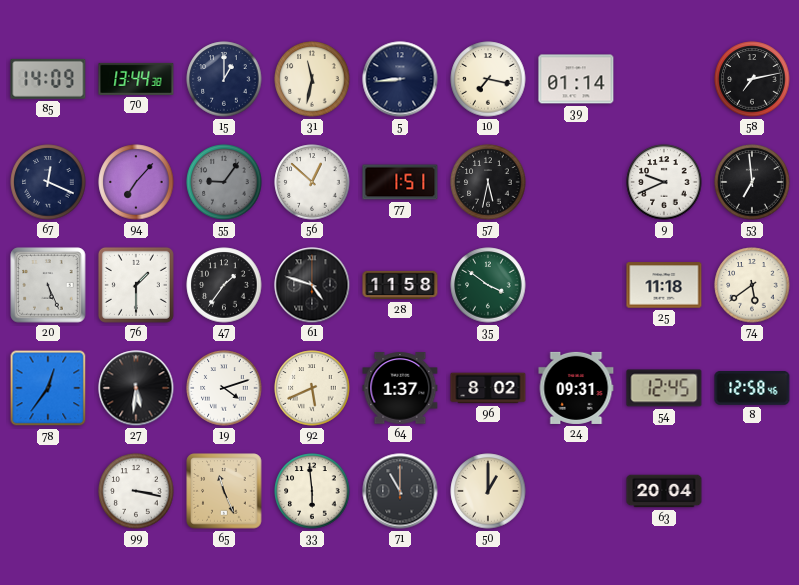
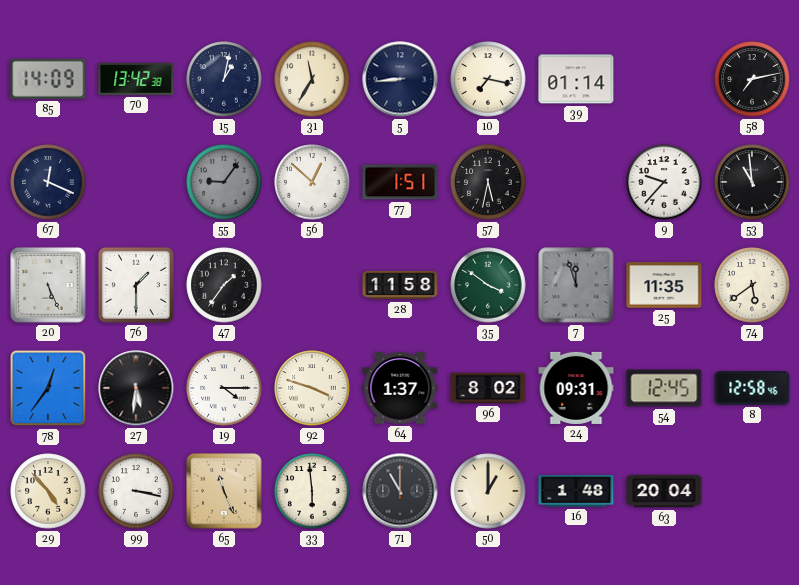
70: 13:44 -> 13:42 (136, 79)
15: 1:00 -> 1:02 (224, 79)
31: 11:32 -> 11:35 (312, 79)
94: 7:07 -> none (136, 182)
9: 9:41 -> 9:37 (664, 182)
53: 6:59 -> 10:59 (752, 182)
61: 4:48 -> none (312, 285)
7: none -> 11:57 (576, 285)
25: 11:18 -> 11:35 (664, 285)
19: 4:12 -> 4:15 (224, 388)
92: 5:41 -> 3:48 (312, 388)
29: none -> 4:53 (48, 491)
16: none -> 1:48 (576, 491)
